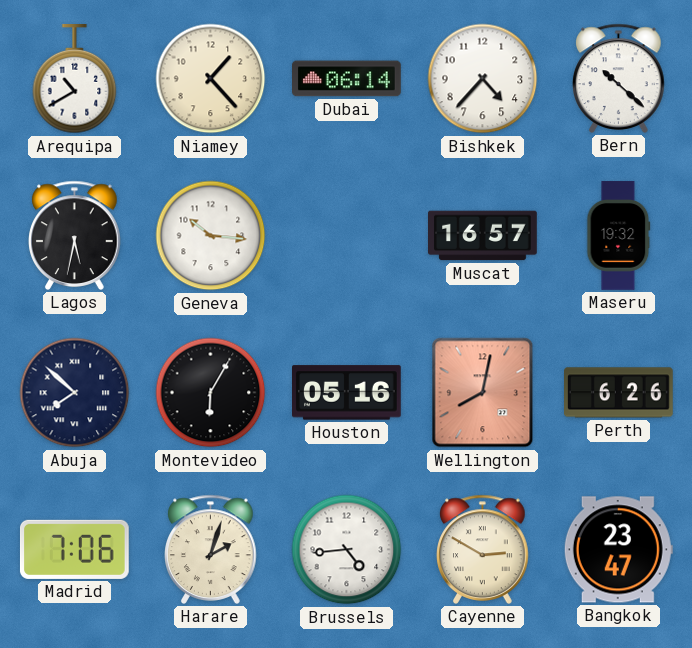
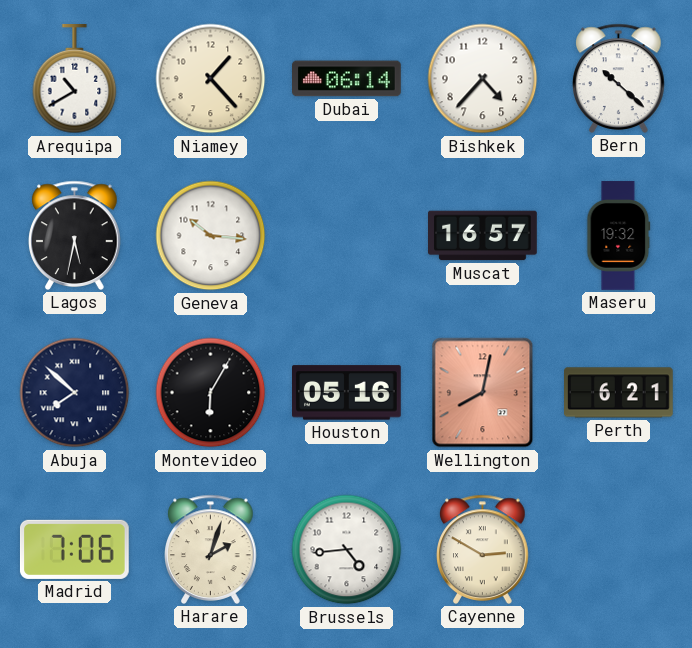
Perth: 6:26 -> 6:21 (619, 393)
Bangkok: 23:47 -> none (618, 550)
